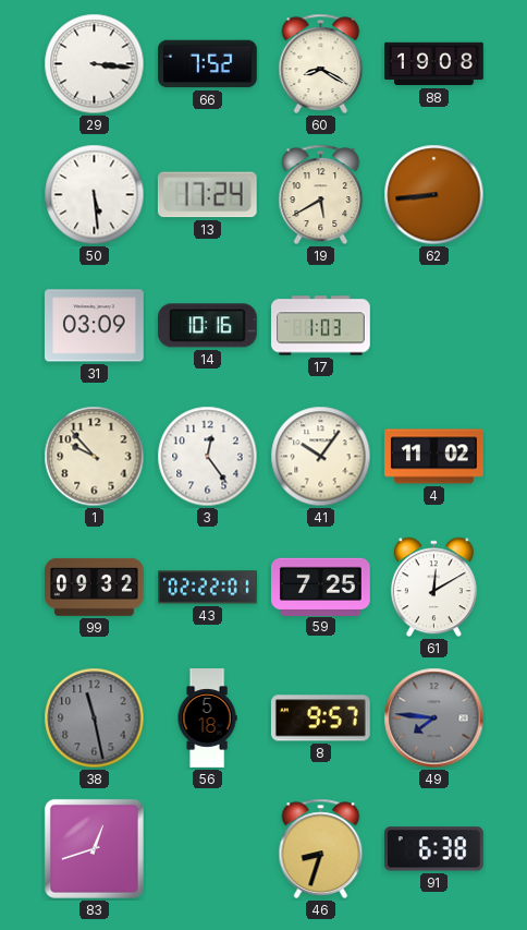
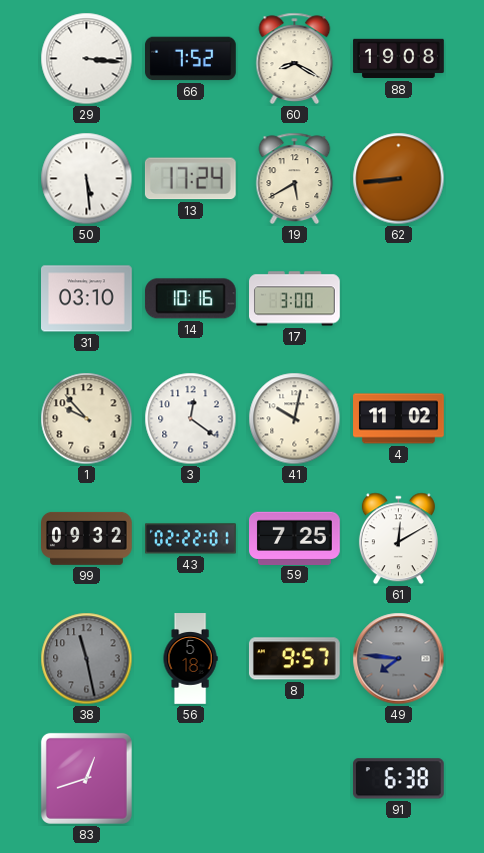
31: 03:09 -> 03:10 (87, 299)
17: 1:03 -> 3:00 (295, 299)
3: 12:24 -> 12:21 (191, 419)
41: 10:06 -> 10:02 (295, 419)
46: 8:33 -> none (321, 848)
